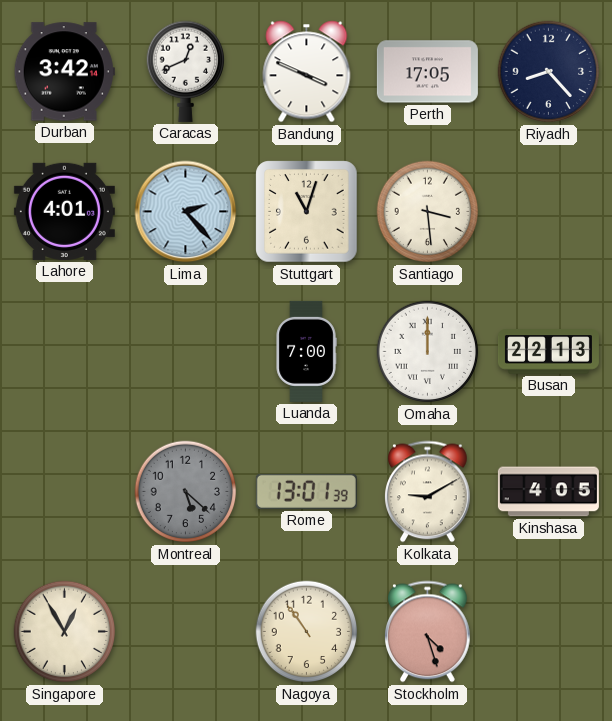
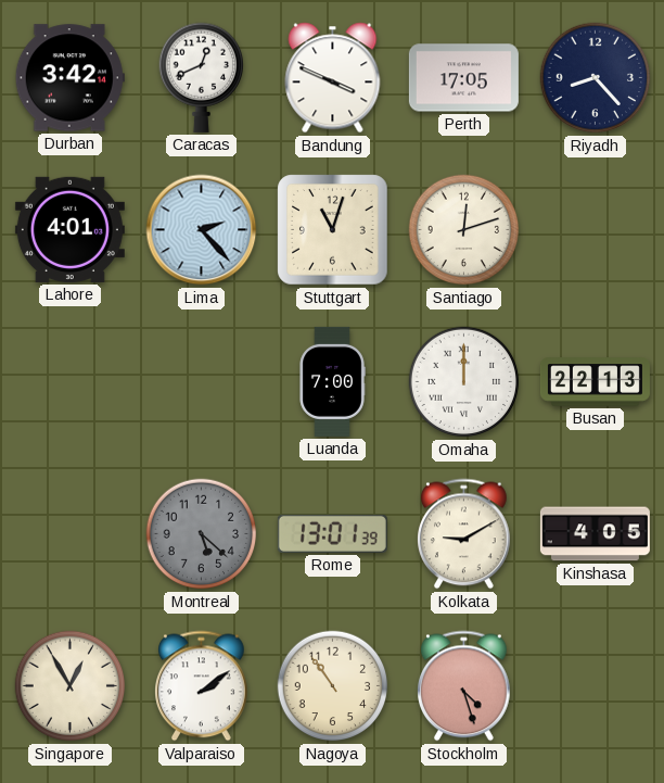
Santiago: 3:29 -> 12:12 (464, 230)
Valparaiso: none -> 2:09 (202, 686)
